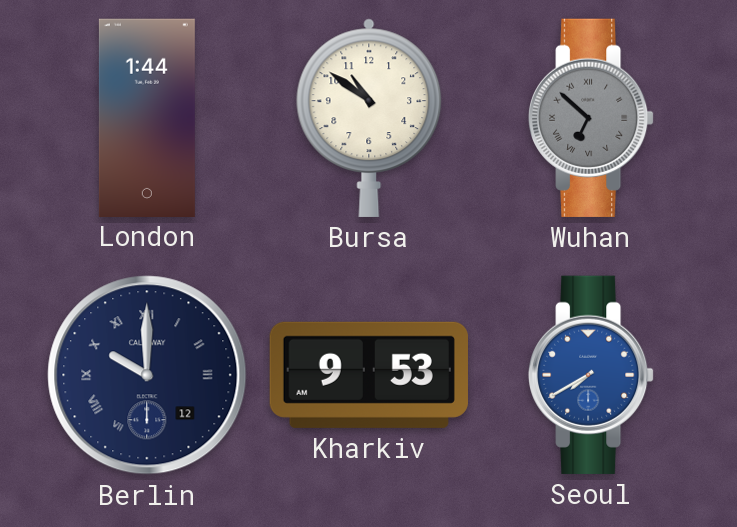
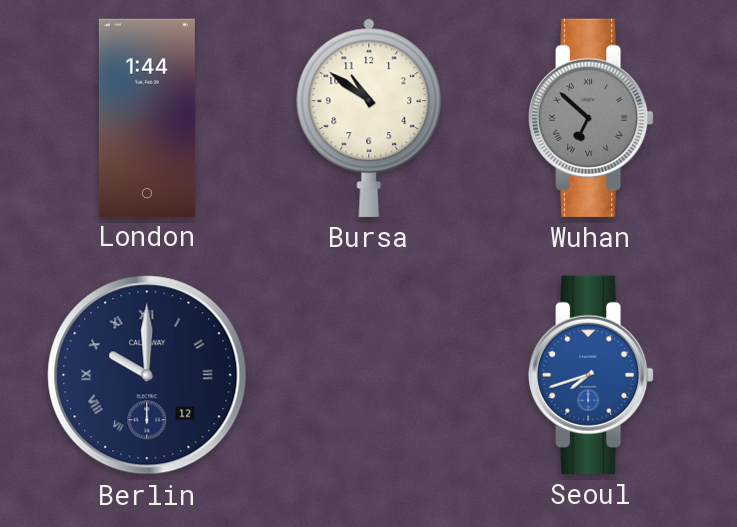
Kharkiv: 9:53 -> none (369, 375)
Seoul: 7:40 -> 7:42 (592, 375)
